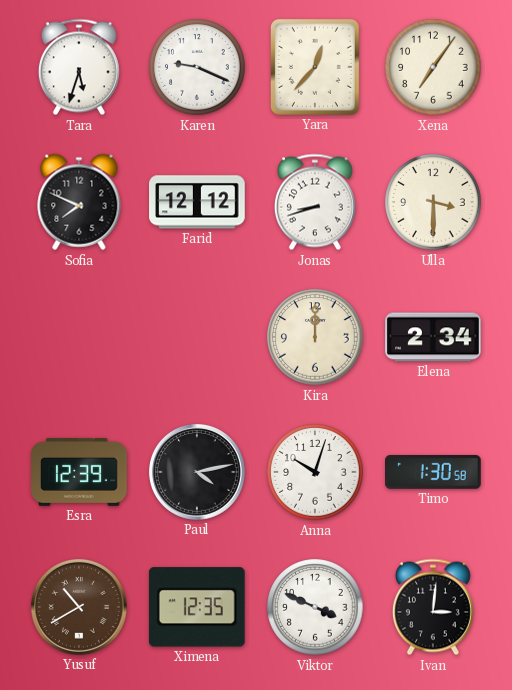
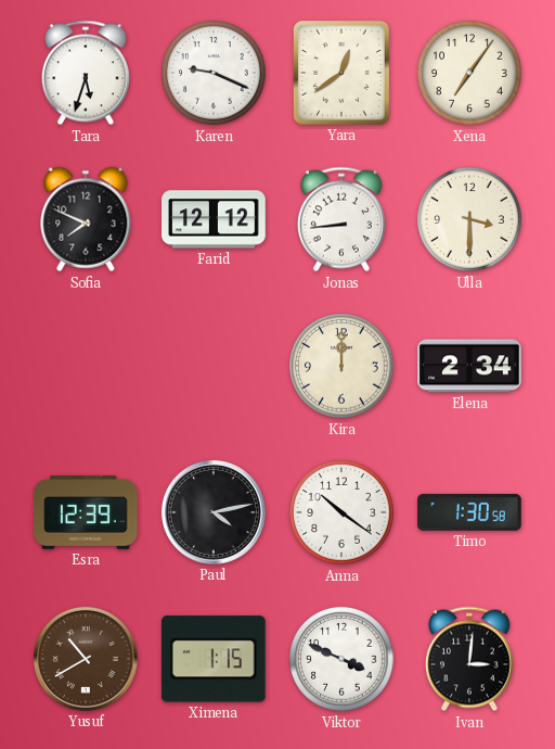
Yara: 12:37 -> 12:39 (341, 73)
Jonas: 8:42 -> 8:44 (341, 219)
Anna: 10:03 -> 10:21 (341, 512)
Ximena: 12:35 -> 1:15 (214, 659)
